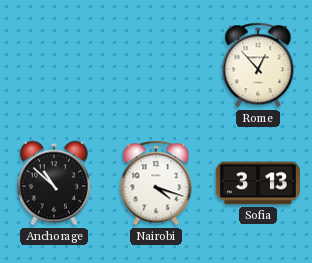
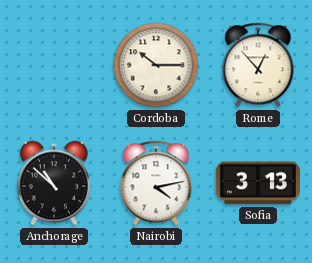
Cordoba: none -> 10:15 (156, 65)
Nairobi: 4:18 -> 4:13 (156, 183)
